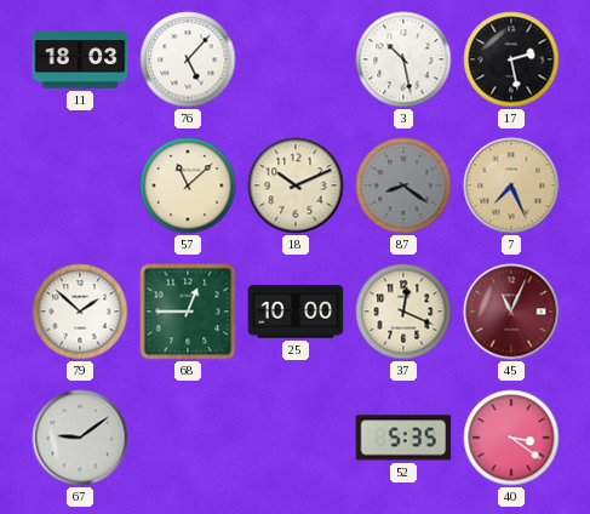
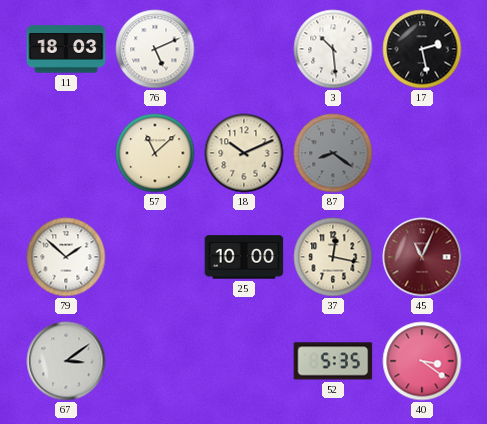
76: 5:07 -> 5:11 (155, 49)
3: 10:28 -> 10:29 (333, 49)
7: 7:26 -> none (511, 185)
68: 12:45 -> none (188, 312)
37: 12:19 -> 12:17 (333, 257)
67: 9:09 -> 3:09 (66, 361)
